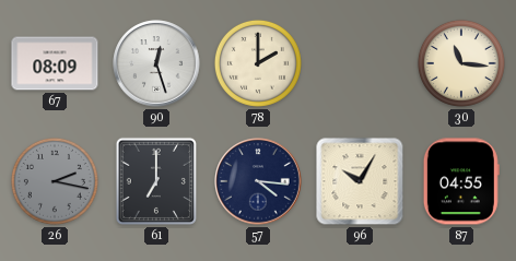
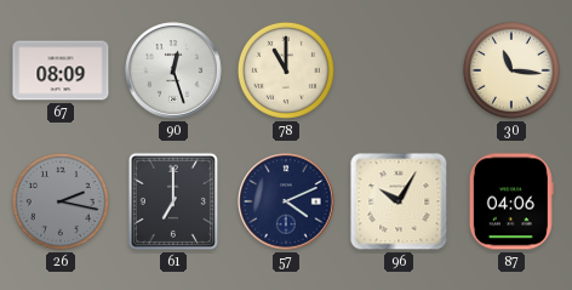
78: 2:00 -> 11:00 (286, 70)
57: 4:16 -> 4:11 (286, 201)
87: 04:55 -> 04:06 (511, 201)
